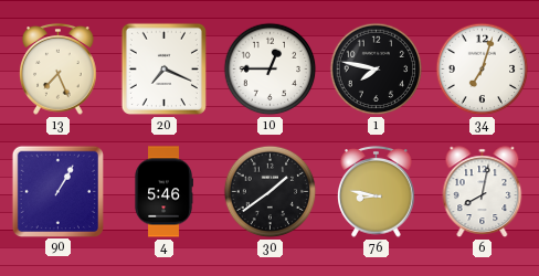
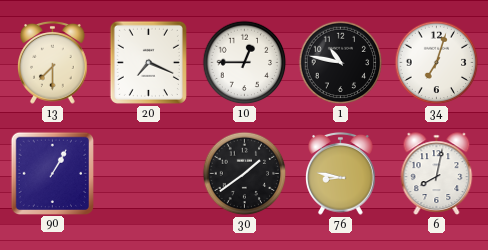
13: 7:26 -> 7:30 (53, 63)
1: 7:47 -> 10:47 (341, 63)
4: 5:46 -> none (163, 192)
